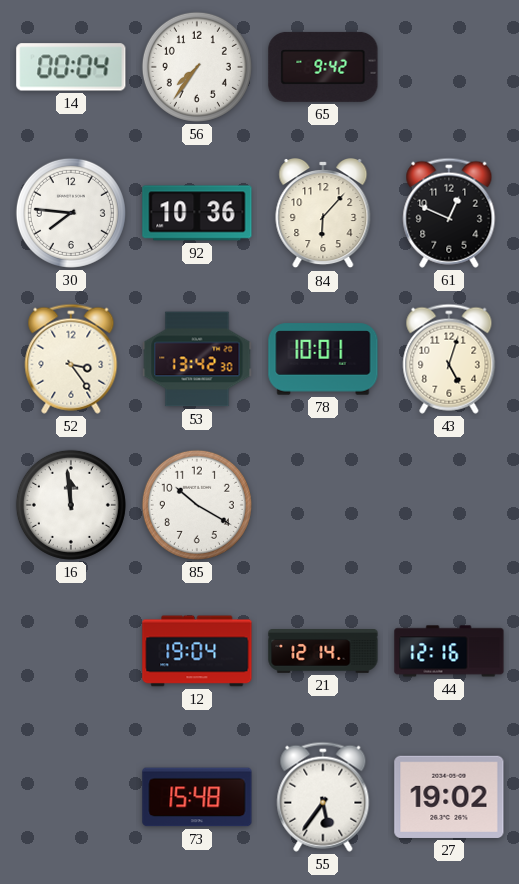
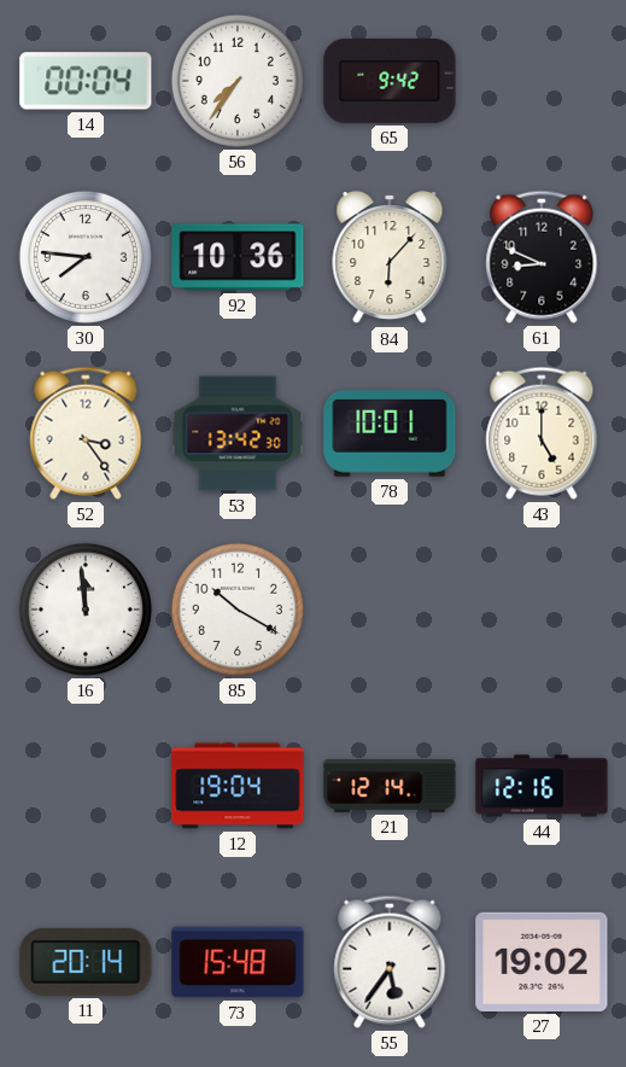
61: 12:49 -> 8:49 (542, 257)
43: 5:03 -> 5:00 (542, 433)
11: none -> 20:14 (86, 962)
